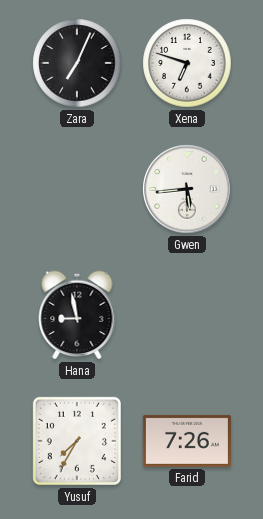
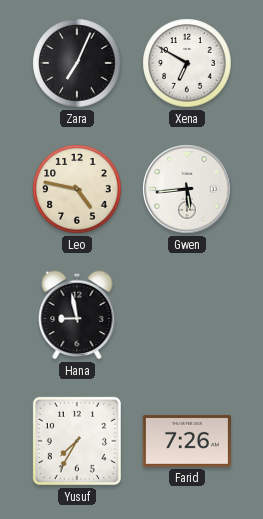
Xena: 6:48 -> 6:50 (187, 63)
Leo: none -> 4:47 (77, 189)
